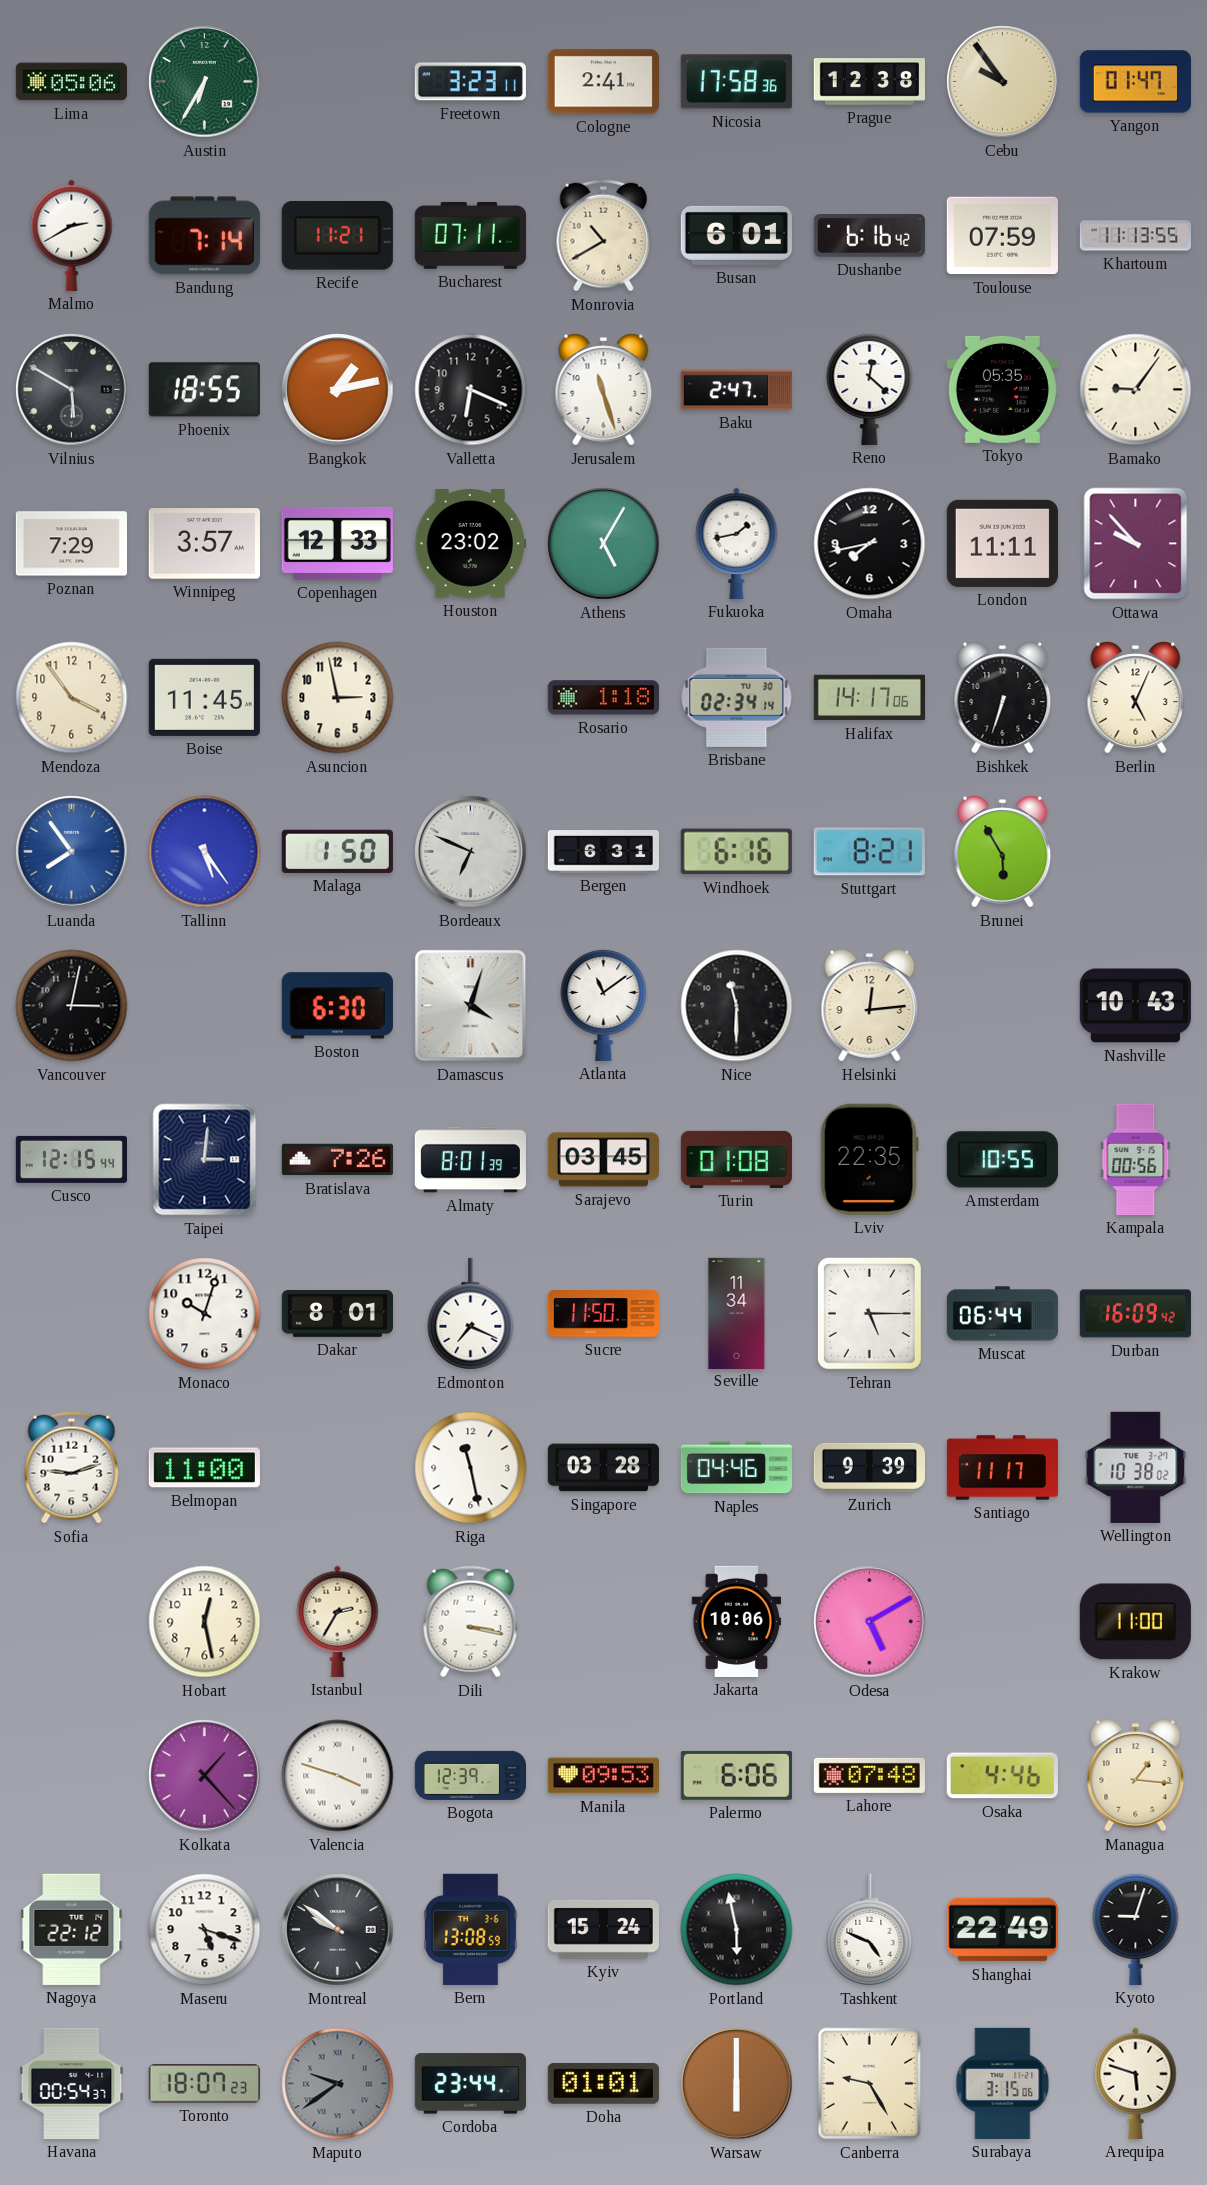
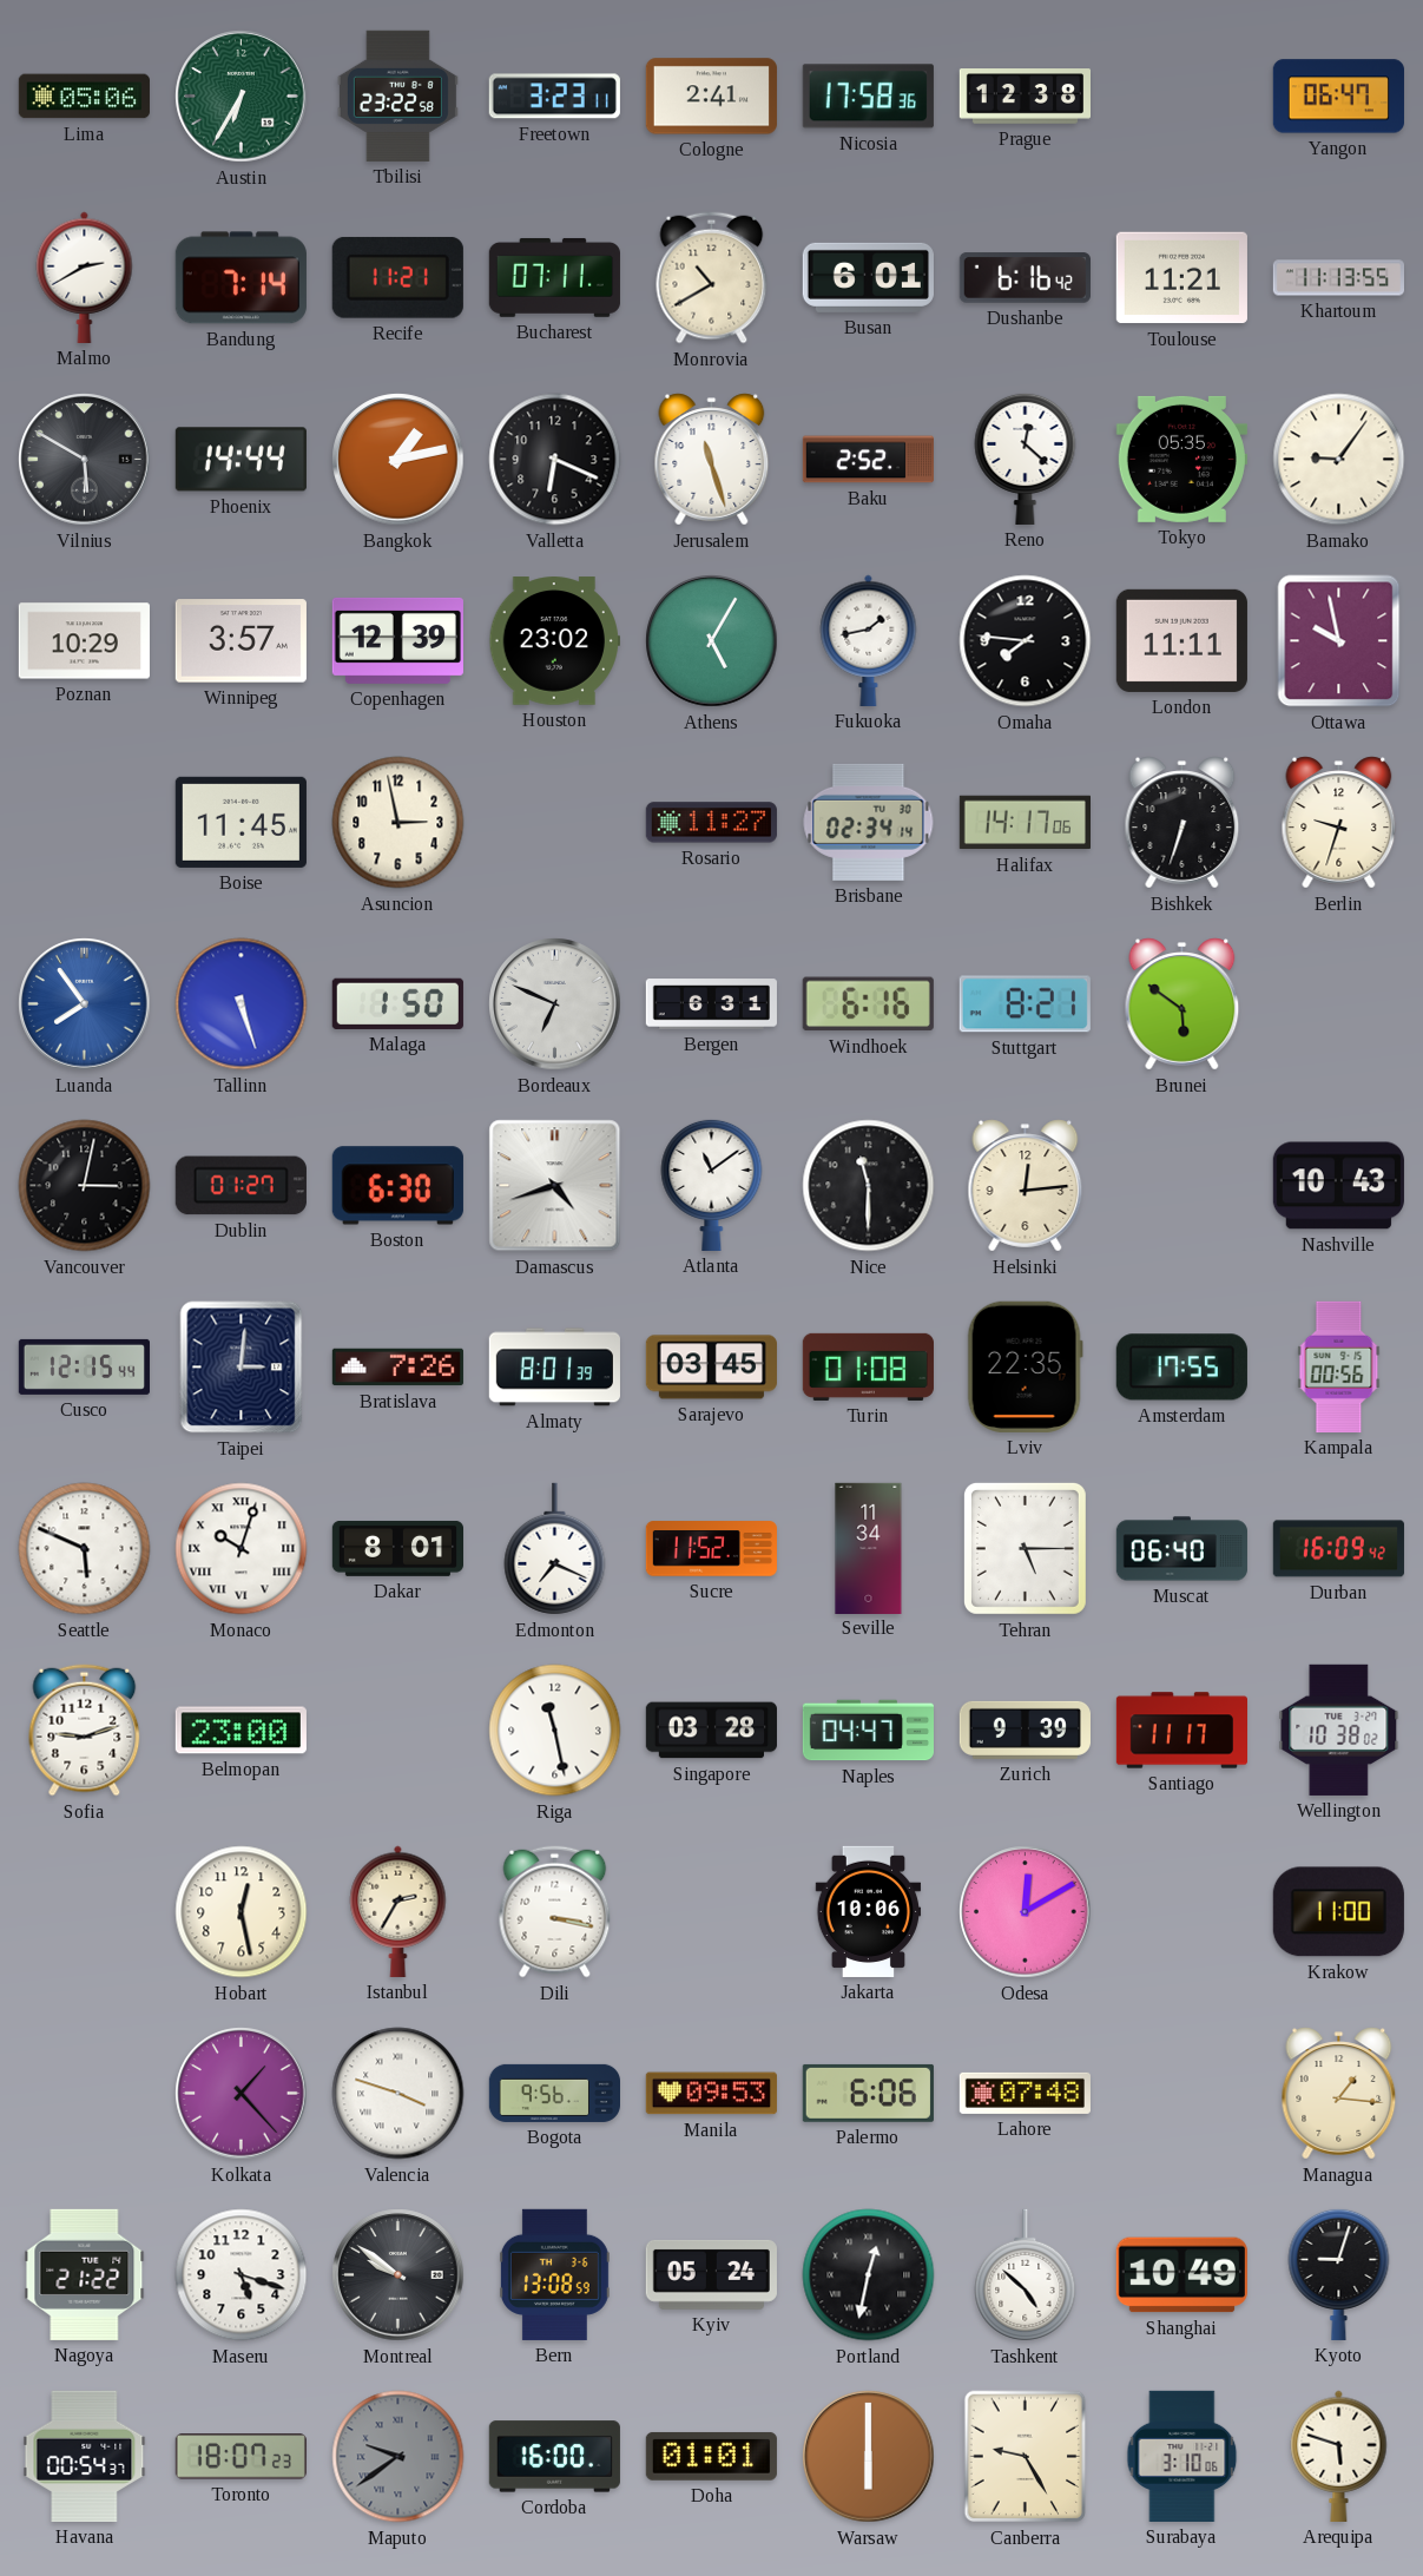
Tbilisi: none -> 23:22 (397, 95)
Cebu: 9:54 -> none (1003, 82)
Yangon: 01:47 -> 06:47 (1338, 97)
Toulouse: 07:59 -> 11:21 (1181, 278)
Phoenix: 18:55 -> 14:44 (241, 460)
Baku: 2:47 -> 2:52 (868, 460)
Poznan: 7:29 -> 10:29 (84, 641)
Copenhagen: 12:33 -> 12:39 (397, 640)
Omaha: 7:43 -> 7:46 (1026, 641)
Ottawa: 9:53 -> 9:58 (1339, 641)
Mendoza: 3:54 -> none (72, 698)
Rosario: 1:18 -> 11:27 (711, 823)
Berlin: 5:04 -> 9:33 (1339, 823)
Tallinn: 5:24 -> 5:27 (242, 1004)
Brunei: 5:55 -> 5:51 (1182, 1004)
Dublin: none -> 01:27 (241, 1186)
Damascus: 4:03 -> 4:42 (555, 1186)
Amsterdam: 10:55 -> 17:55 (1181, 1368)
Seattle: none -> 5:49 (85, 1549)
Monaco numerals: Arabic -> Roman (242, 1549)
Sucre: 11:50 -> 11:52 (711, 1549)
Muscat: 06:44 -> 06:40 (1181, 1549)
Belmopan: 11:00 -> 23:00 (241, 1731)
Naples: 04:46 -> 04:47 (868, 1731)
Odesa: 5:10 -> 12:10 (1026, 1912)
Bogota: 12:39 -> 9:56 (554, 2093)
Osaka: 4:46 -> none (1002, 1776)
Nagoya: 22:12 -> 21:22 (85, 2274)
Kyiv: 15:24 -> 05:24 (711, 2274)
Portland: 5:58 -> 12:32 (869, 2275)
Tashkent: 4:49 -> 4:52 (1026, 2275)
Shanghai: 22:49 -> 10:49 (1181, 2275)
Cordoba: 23:44 -> 16:00 (554, 2457)
Surabaya: 3:15 -> 3:10 (1182, 2456)
